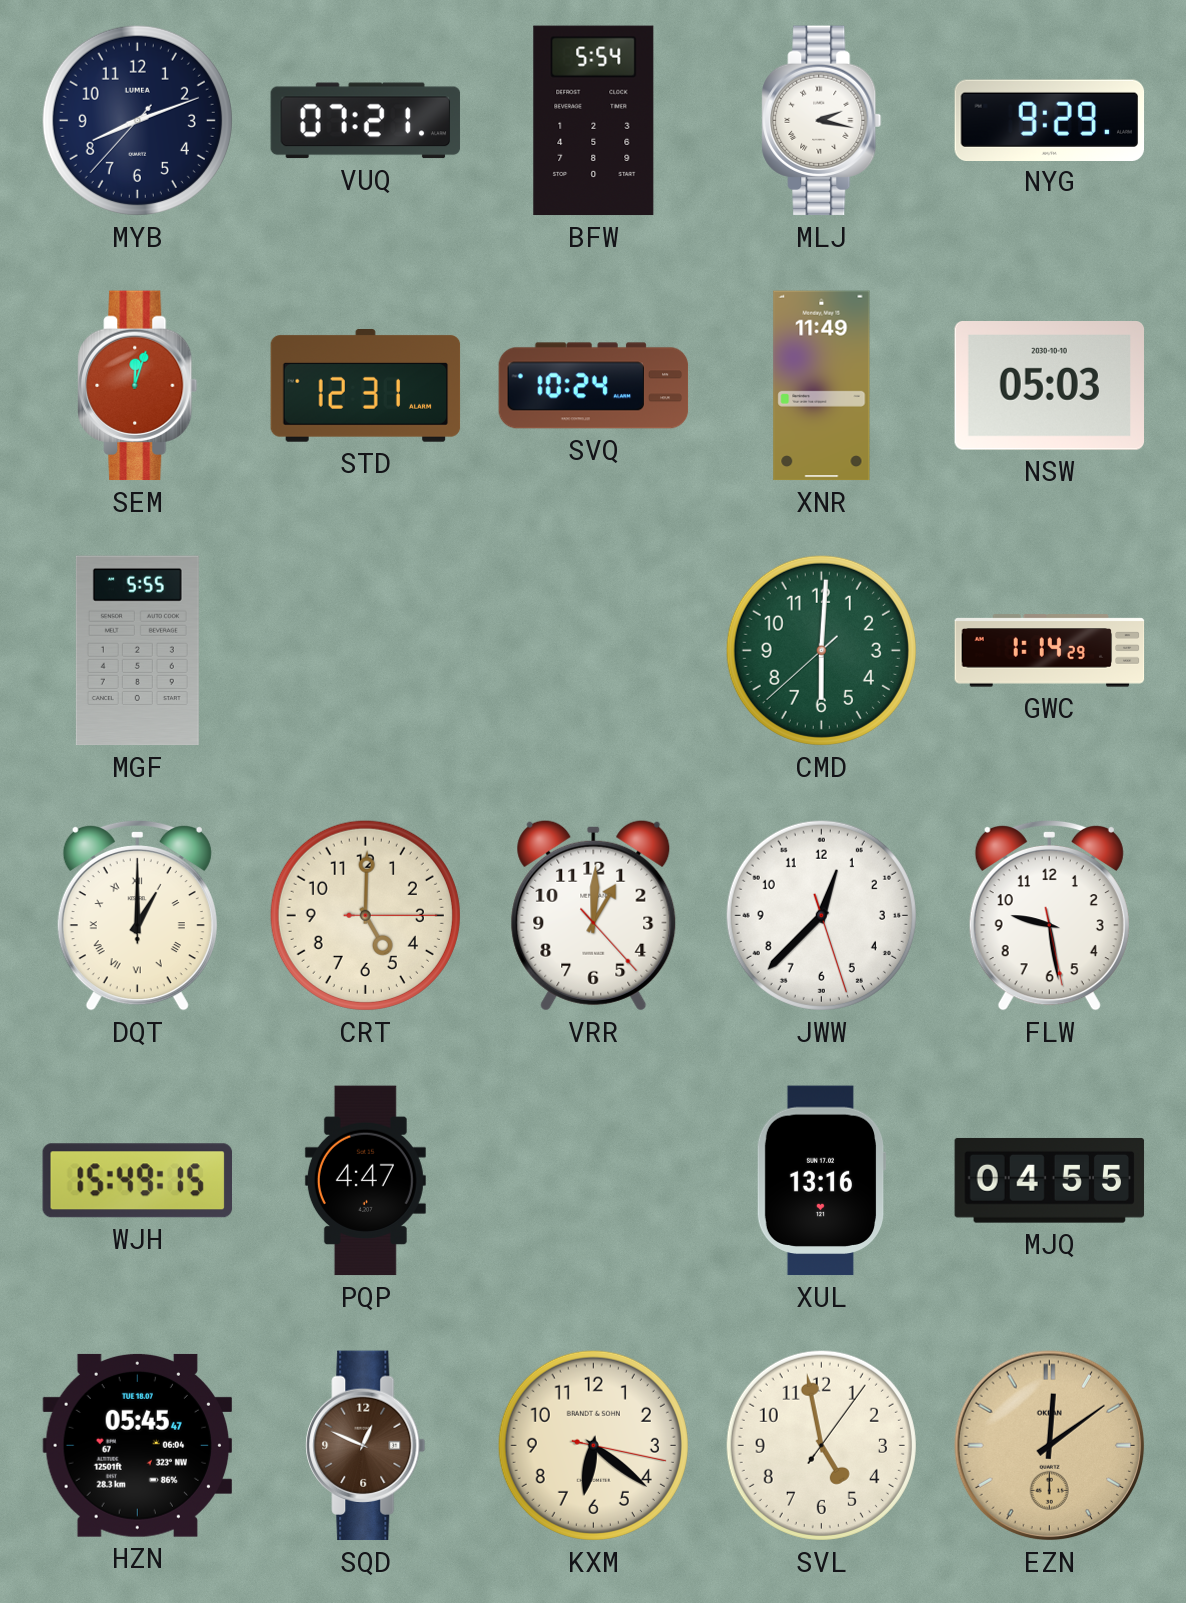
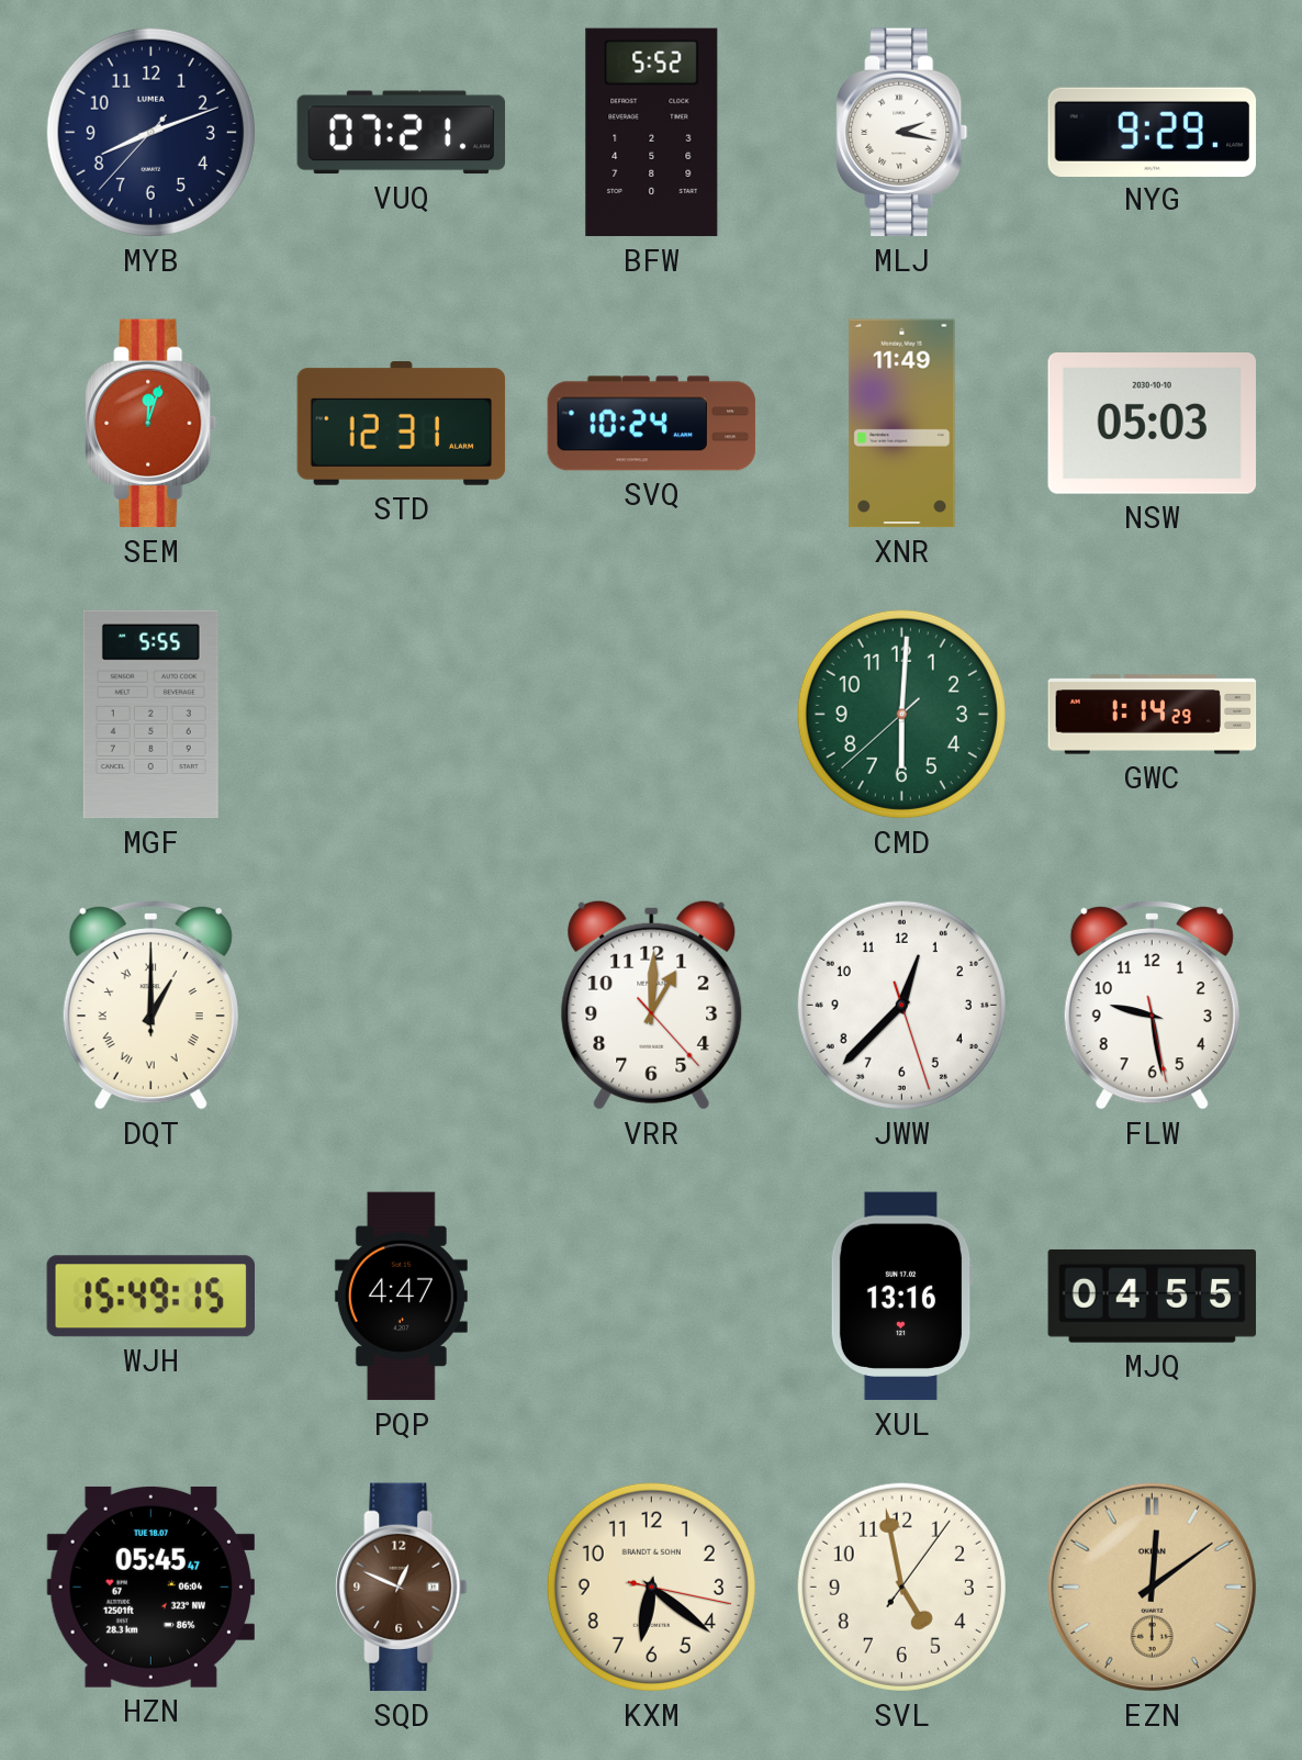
BFW: 5:54 -> 5:52 (652, 133)
CRT: 5:00 -> none (365, 915)
